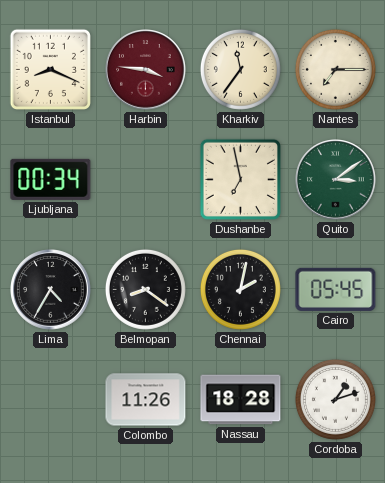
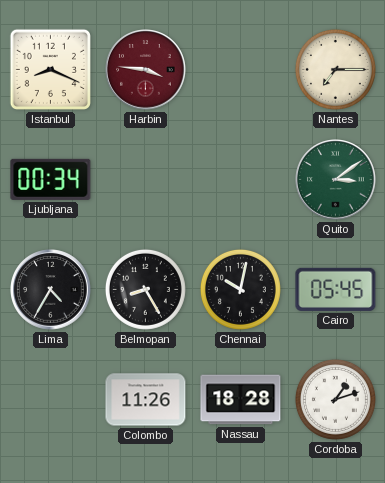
Kharkiv: 11:36 -> none (240, 69)
Dushanbe: 6:58 -> none (240, 179)
Belmopan: 8:21 -> 8:25 (145, 289)
Chennai: 2:02 -> 10:02 (240, 289)
